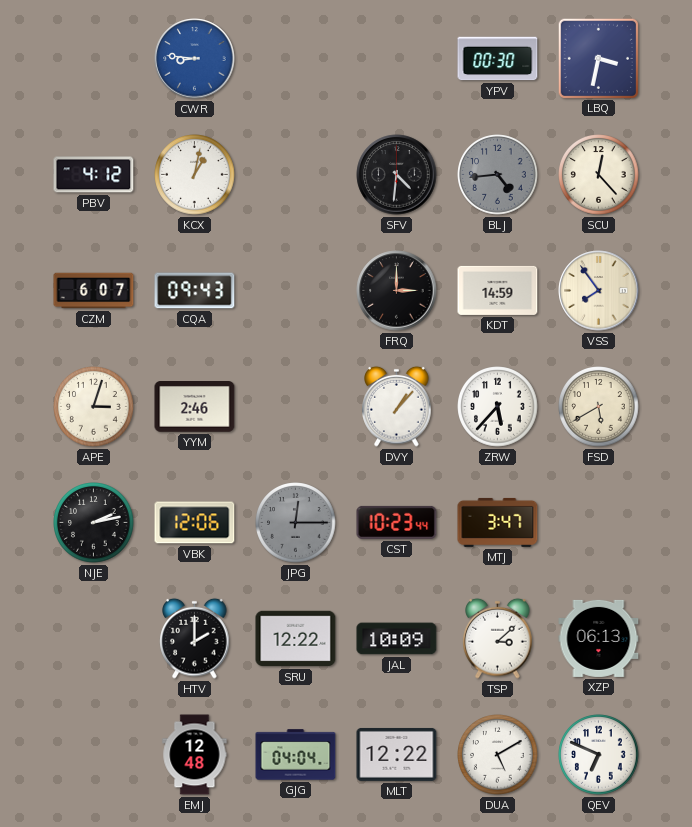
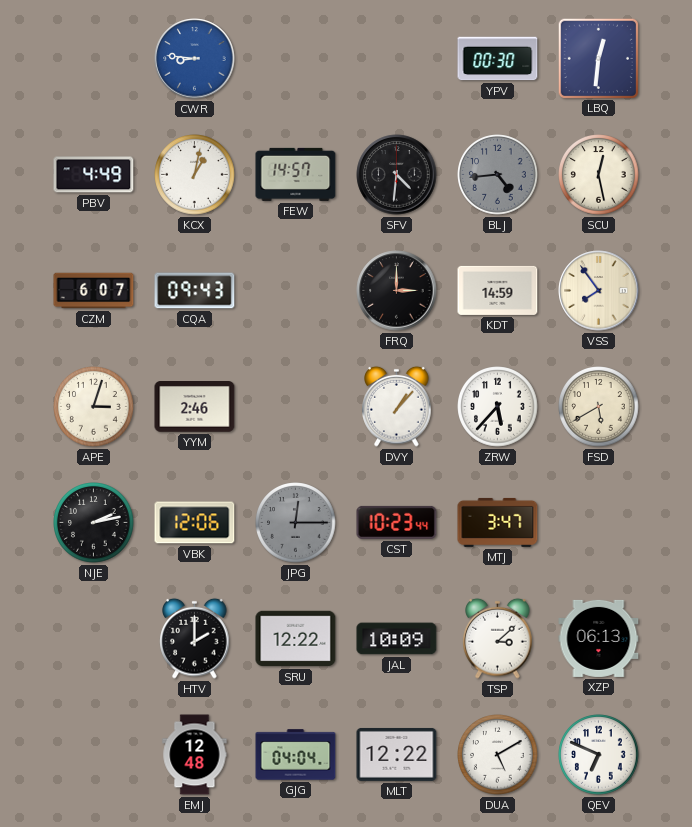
LBQ: 3:32 -> 12:31 (598, 58)
PBV: 4:12 -> 4:49 (94, 175)
FEW: none -> 14:57 (296, 174)
SCU: 12:23 -> 12:28 (599, 175)
